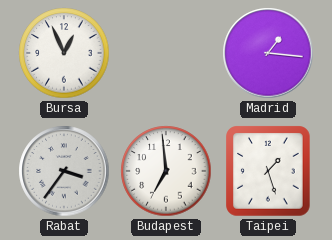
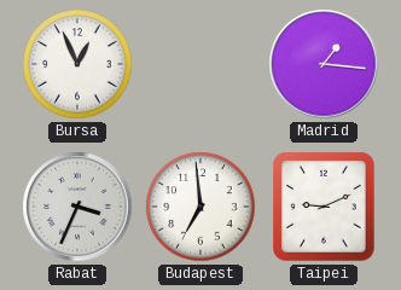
Rabat: 3:36 -> 3:34 (77, 207)
Taipei: 1:27 -> 9:11 (324, 207)
